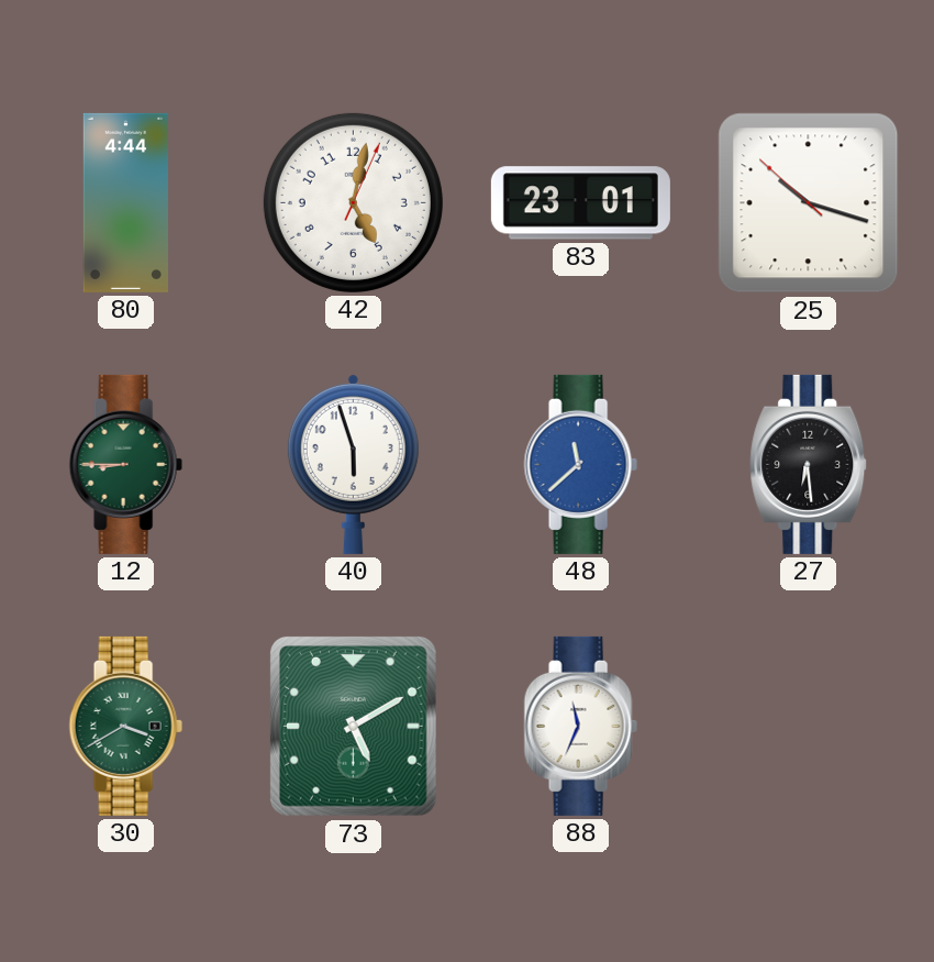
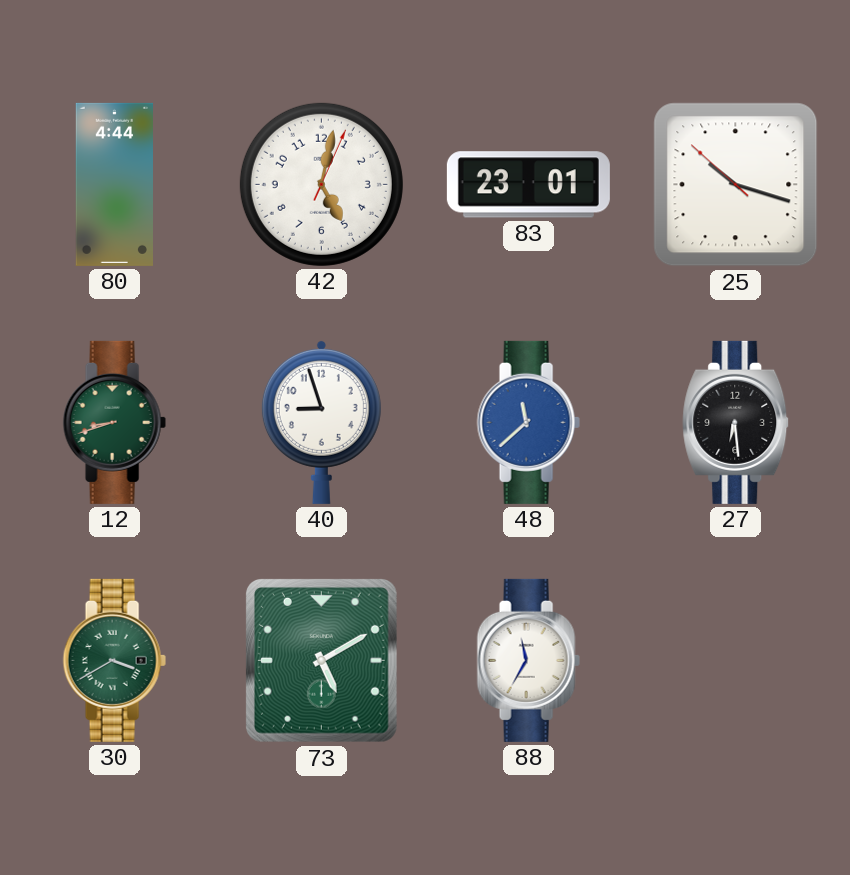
12: 8:45 -> 8:42 (114, 422)
40: 5:57 -> 8:57 (321, 422)
88: 11:34 -> 11:35 (528, 660)
